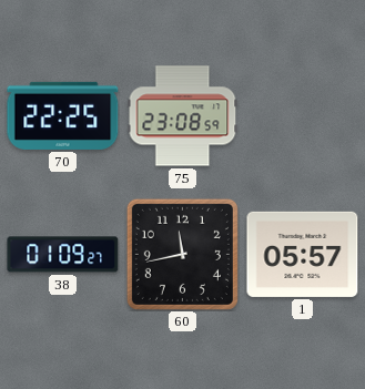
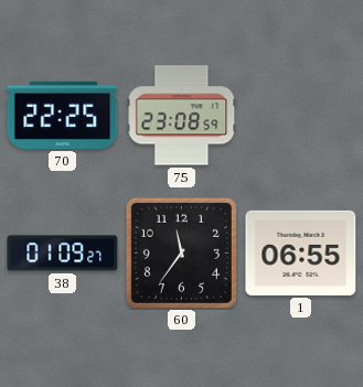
60: 11:43 -> 11:36 (181, 252)
1: 05:57 -> 06:55 (301, 252)
